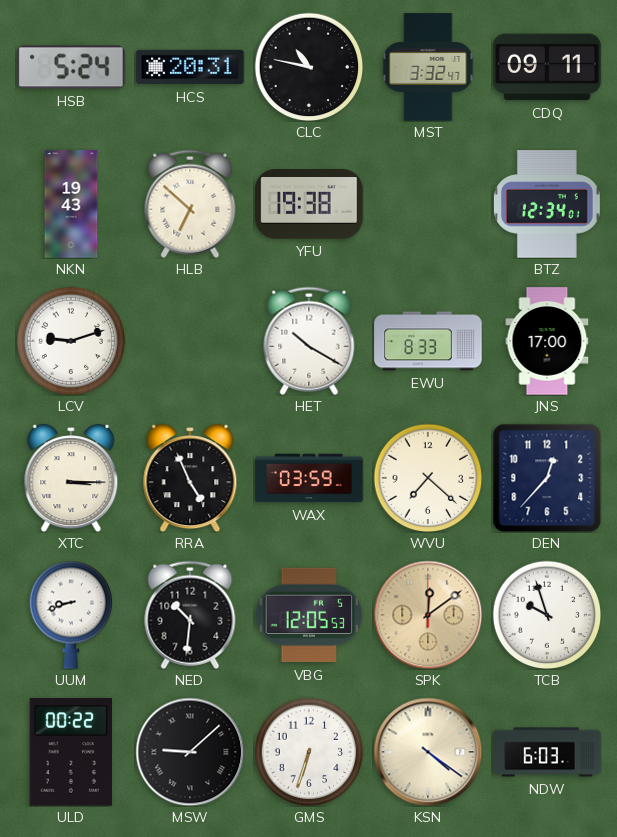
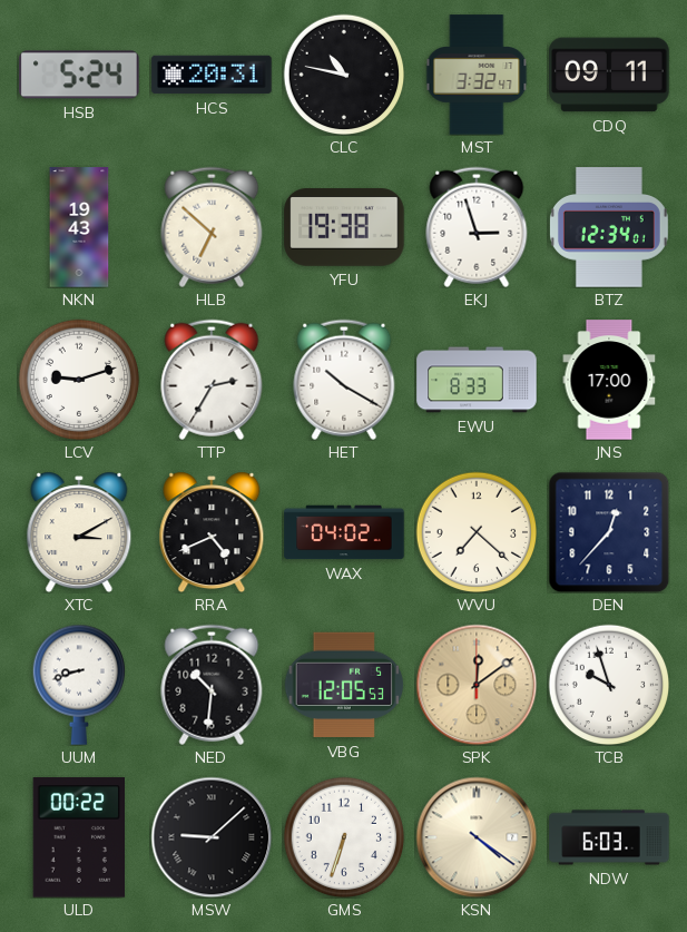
EKJ: none -> 2:57 (477, 227)
TTP: none -> 2:35 (212, 380)
XTC: 3:15 -> 3:10 (79, 532)
RRA: 4:56 -> 4:41 (212, 532)
WAX: 03:59 -> 04:02 (344, 532)
